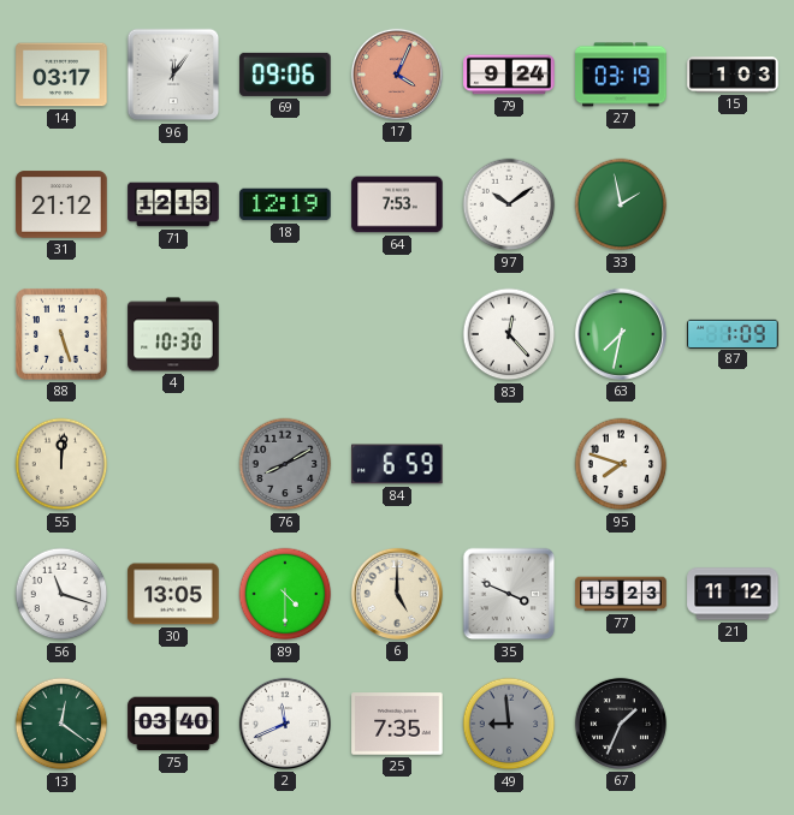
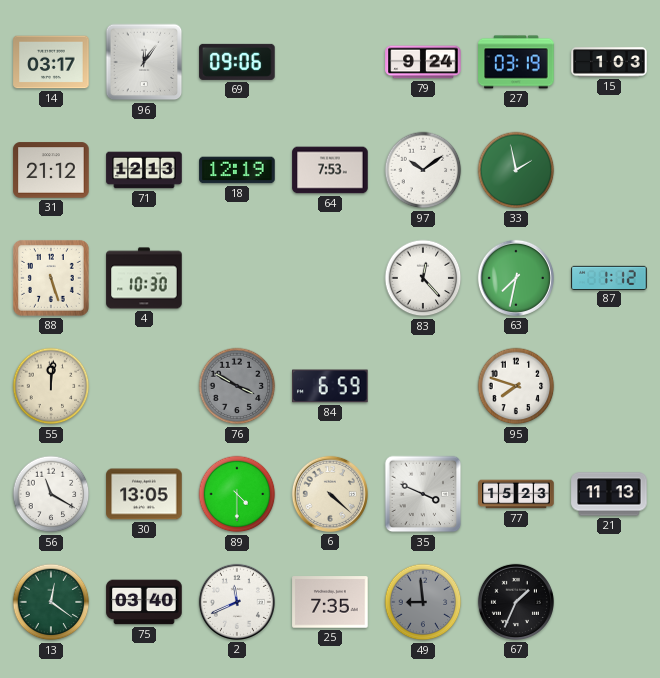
17: 4:04 -> none (397, 75)
87: 1:09 -> 1:12 (609, 277)
76: 8:10 -> 3:50 (237, 386)
56: 11:18 -> 11:20 (51, 494)
6: 5:00 -> 4:22 (330, 494)
21: 11:12 -> 11:13 (609, 494)
